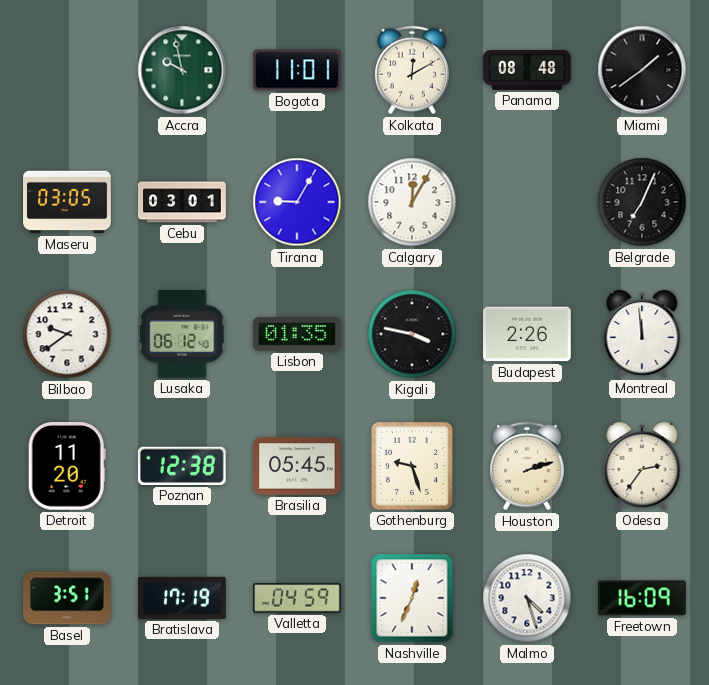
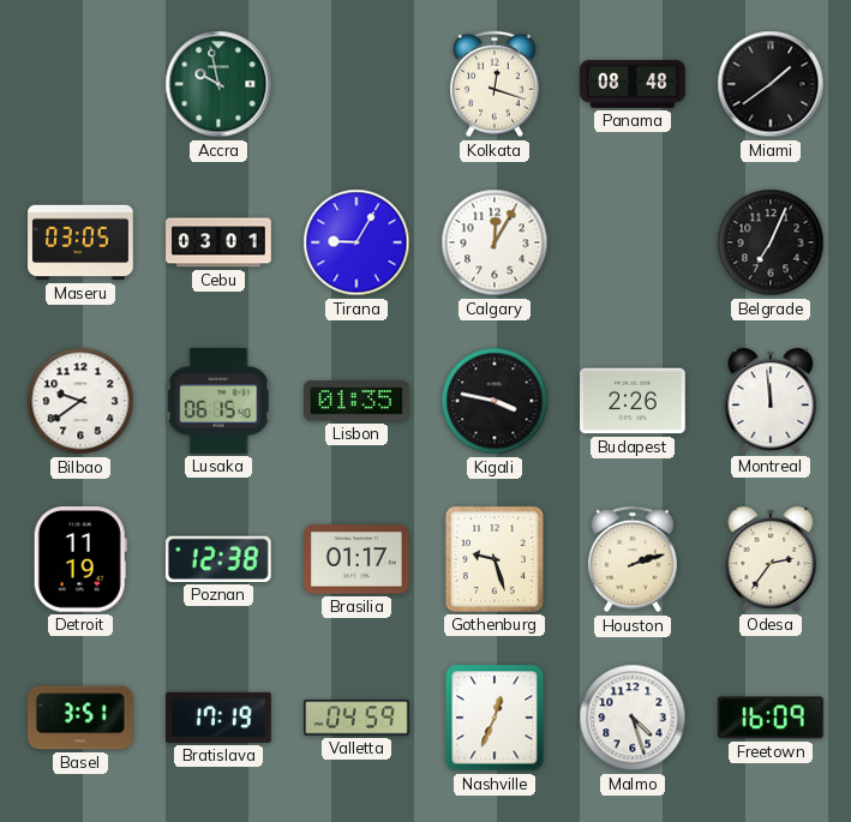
Bogota: 11:01 -> none (297, 70)
Kolkata: 12:10 -> 12:18 (495, 84)
Lusaka: 06:12 -> 06:15 (218, 402)
Detroit: 11:20 -> 11:19 (80, 560)
Brasilia: 05:45 -> 01:17 (356, 559)
